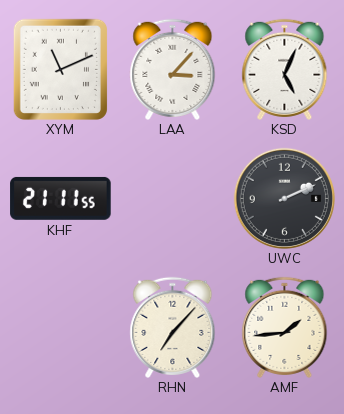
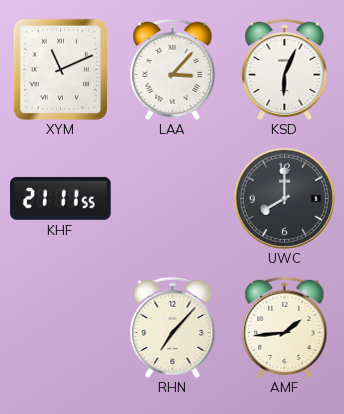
KSD: 5:04 -> 6:04 (285, 69)
UWC: 2:11 -> 8:00 (284, 198)
